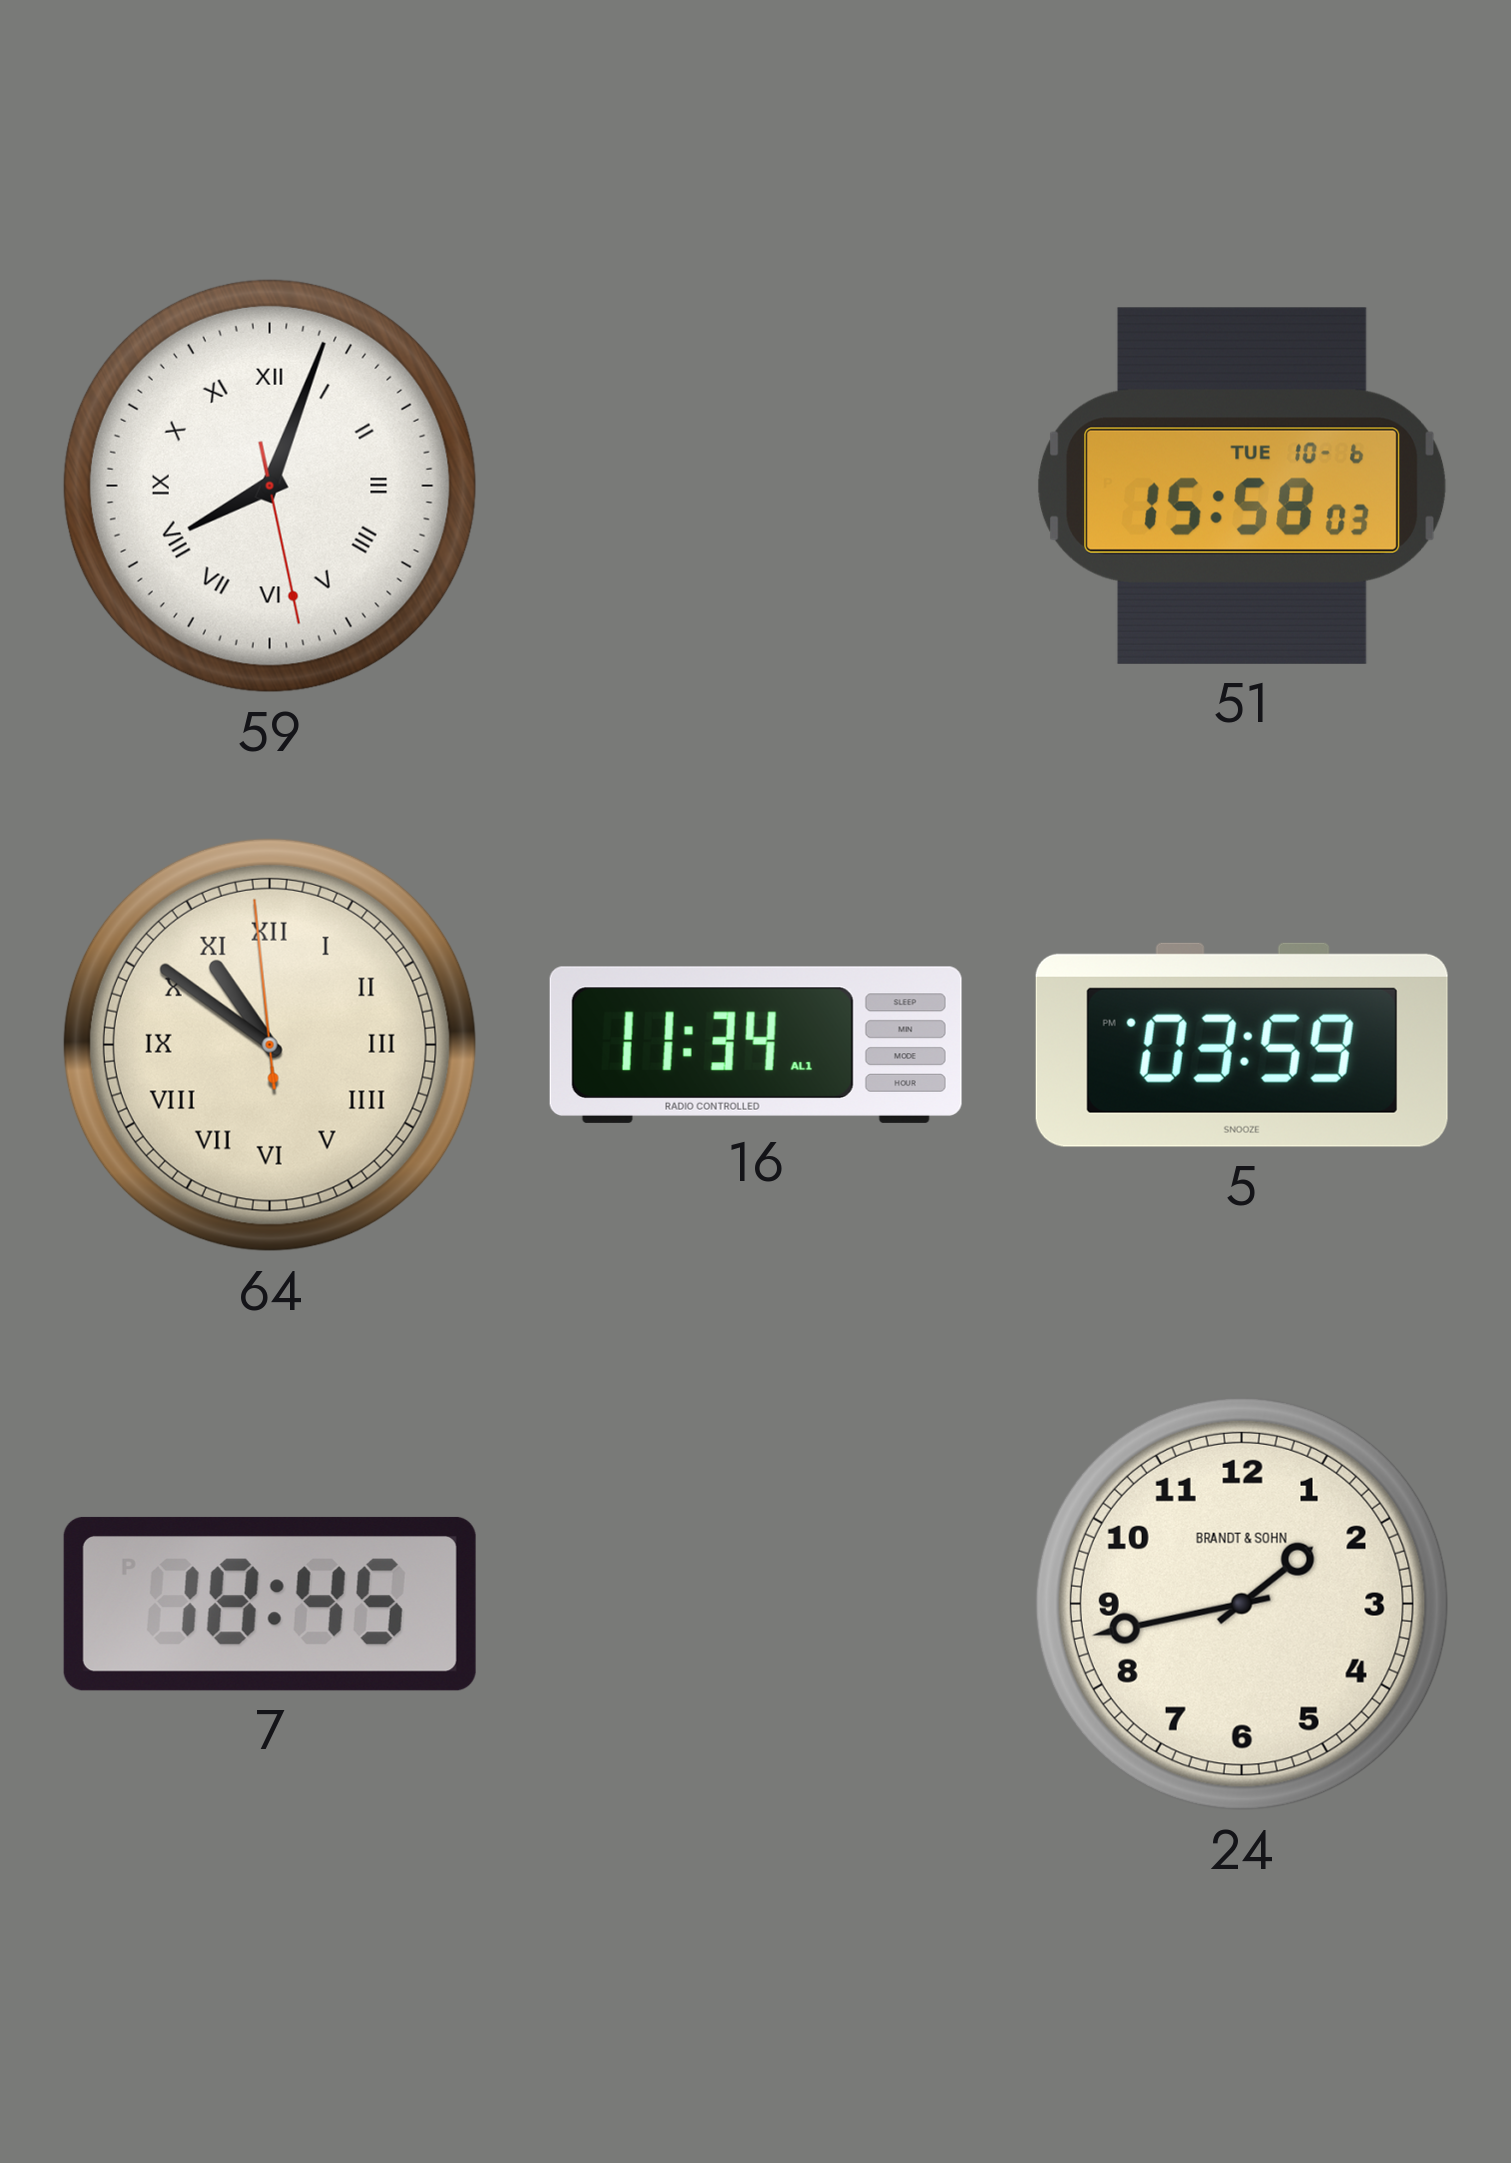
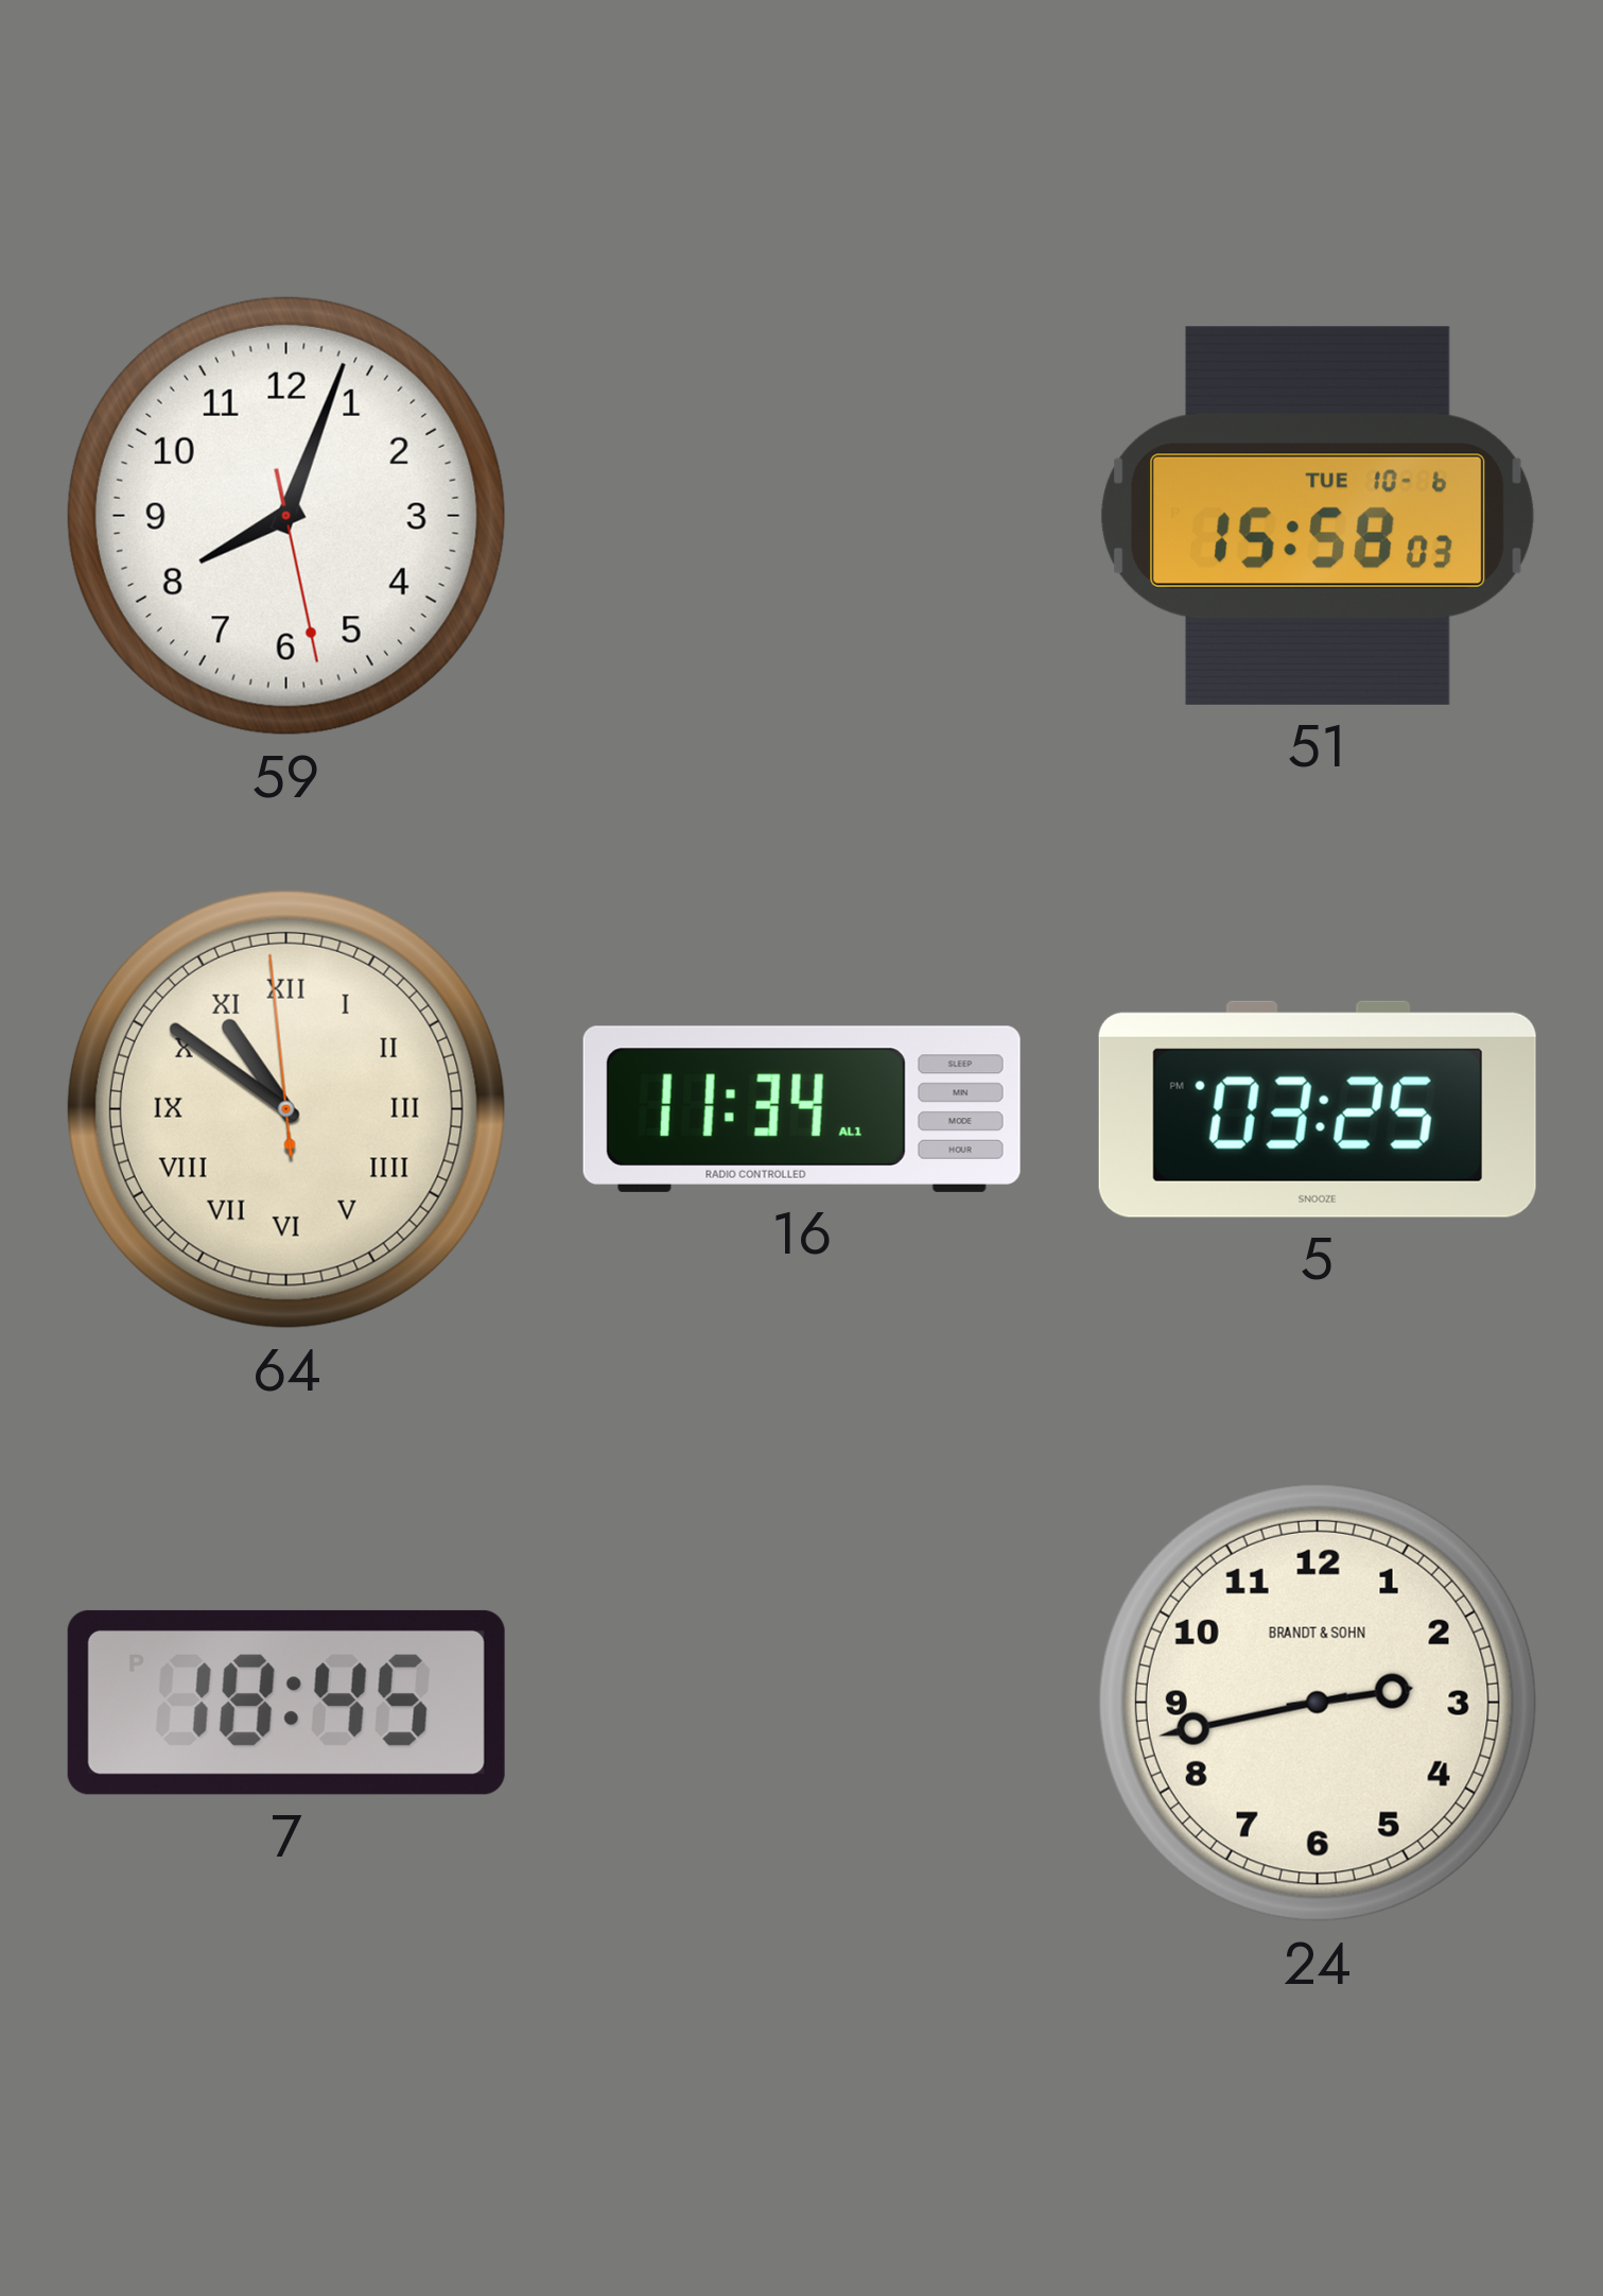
59 numerals: Roman -> Arabic (286, 516)
5: 03:59 -> 03:25 (1318, 1109)
24: 1:43 -> 2:43 (1318, 1703)
